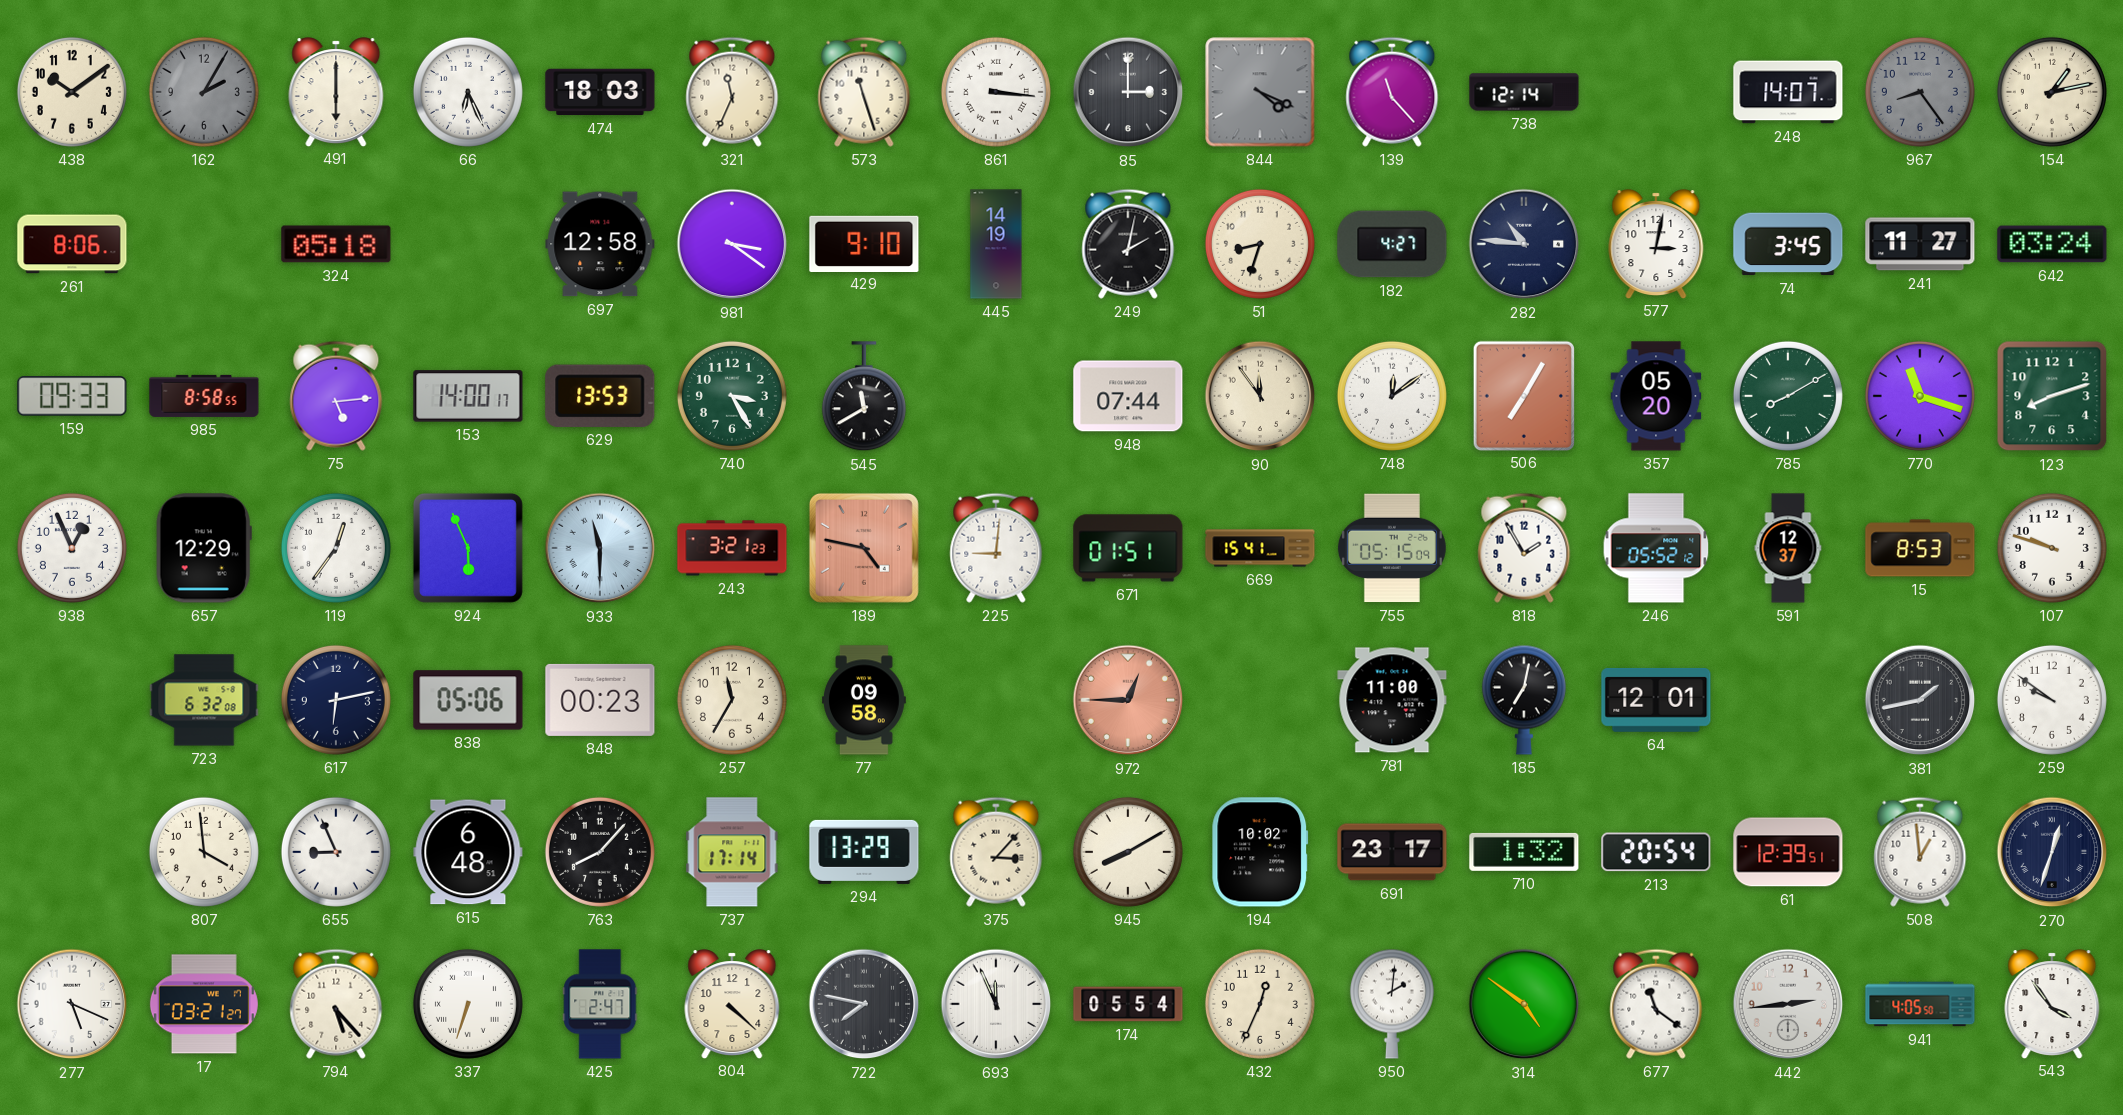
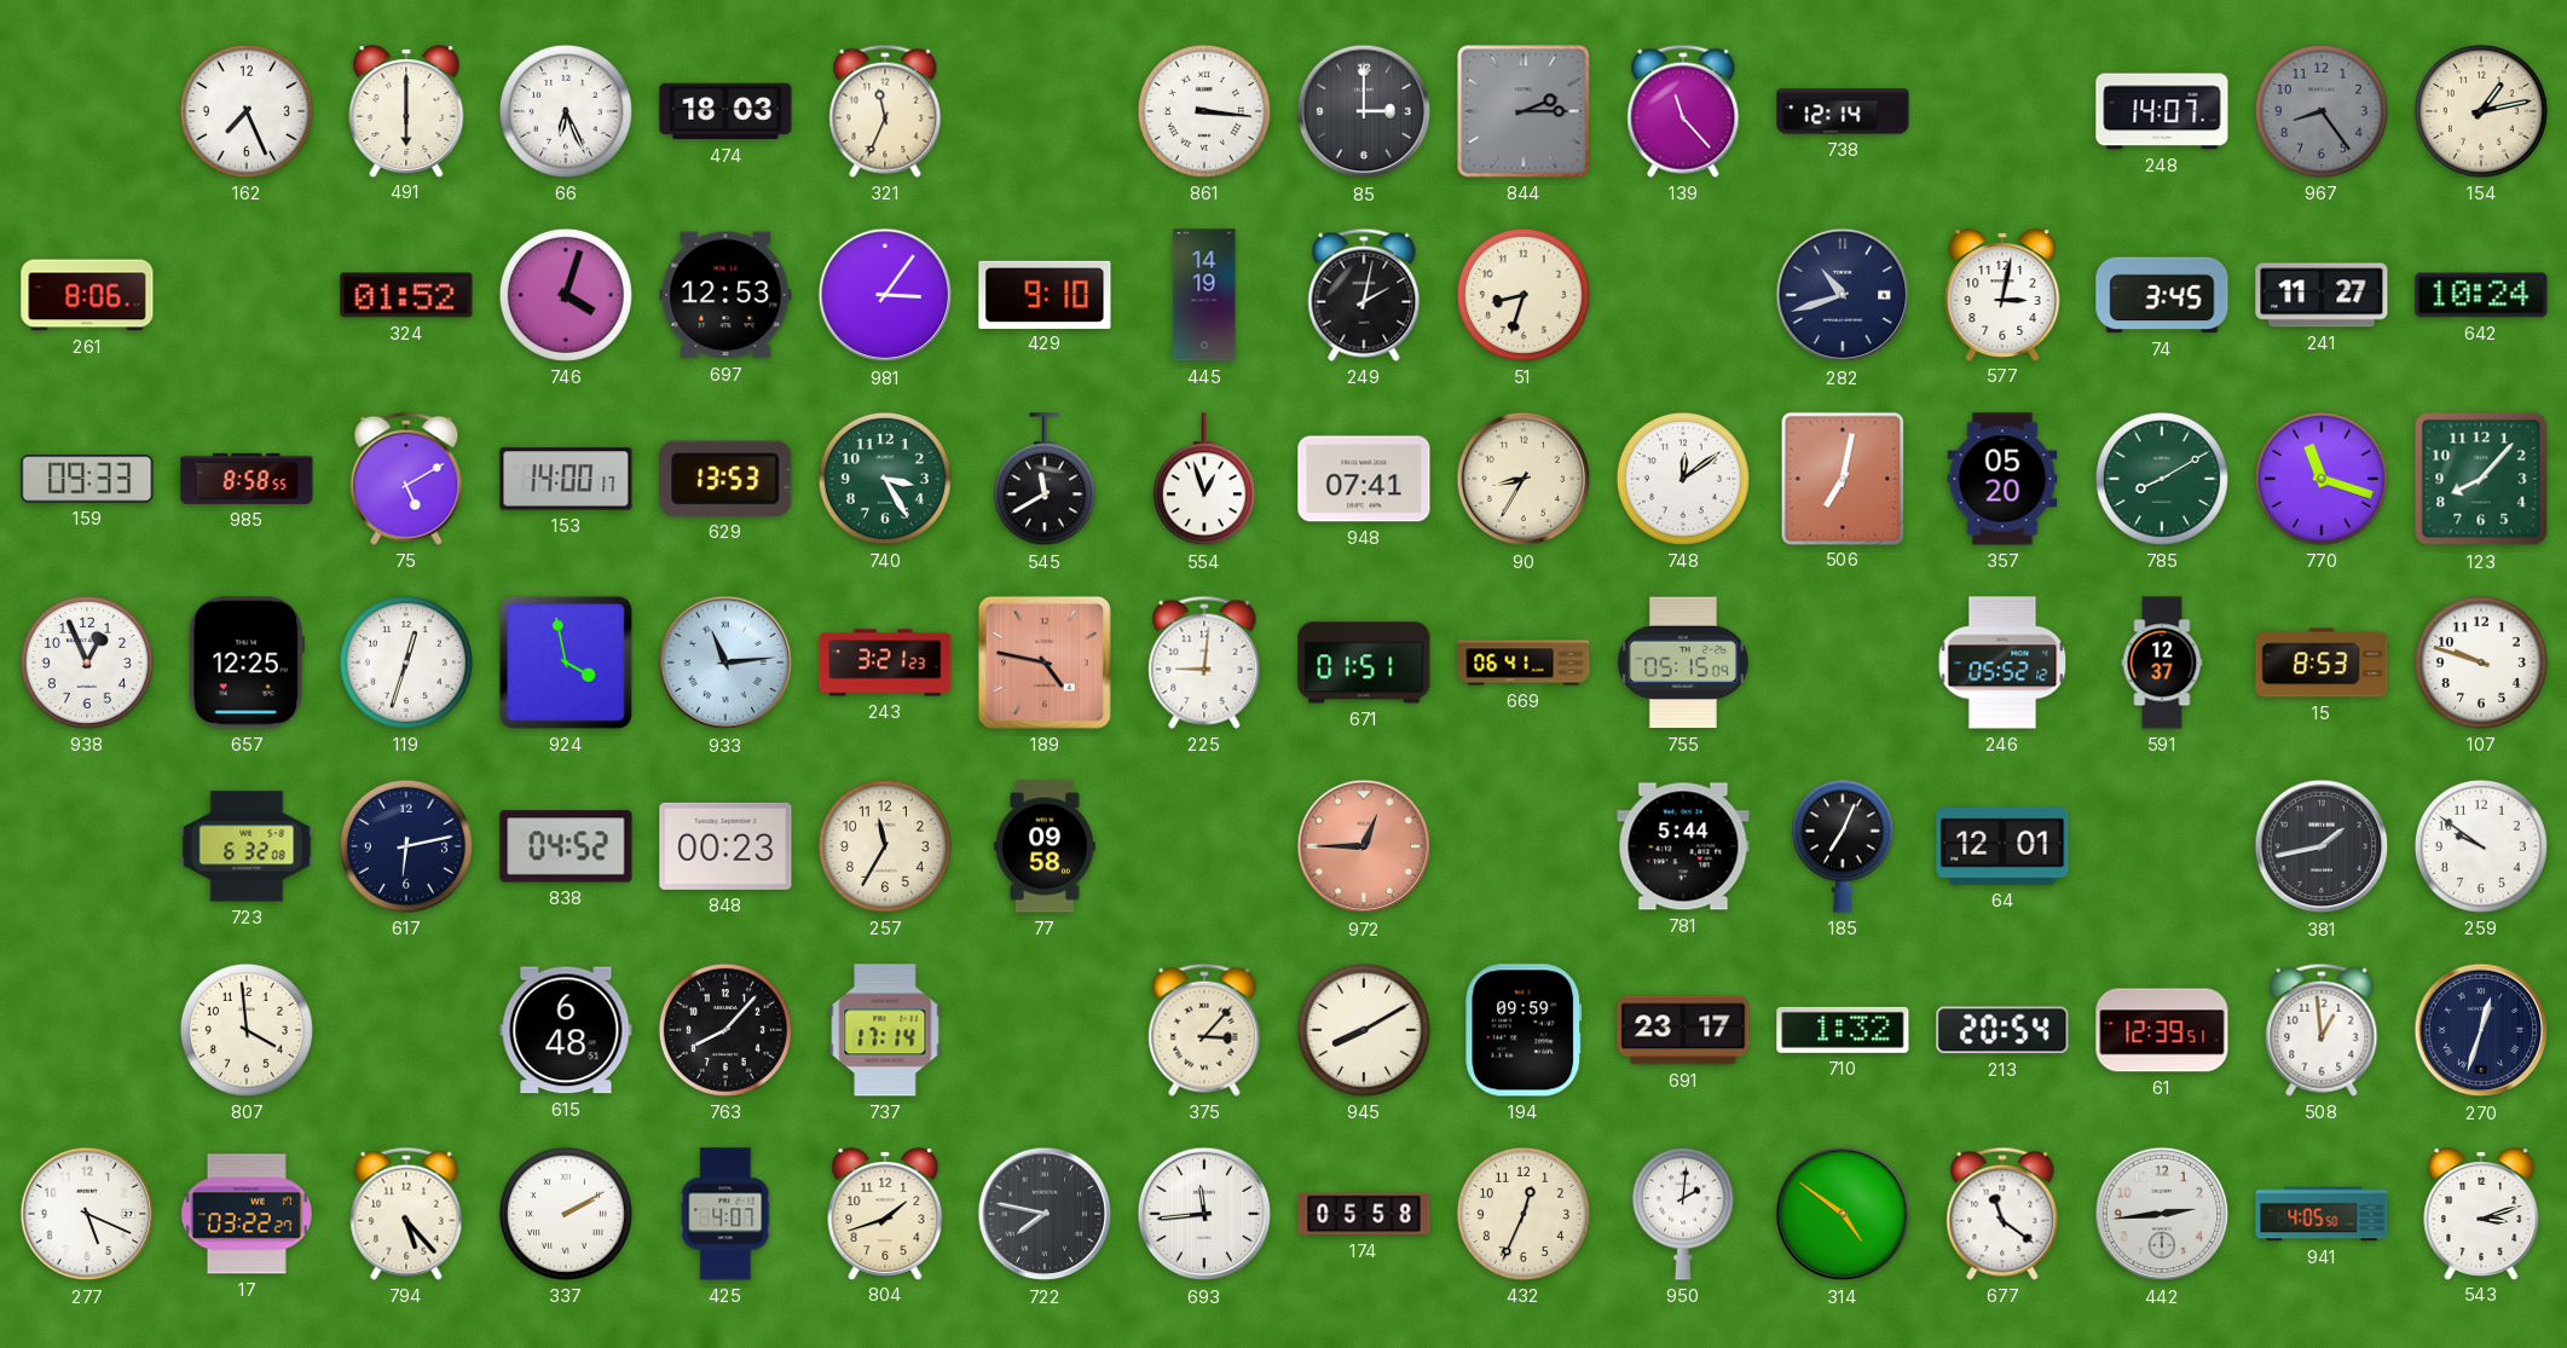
438: 10:09 -> none (72, 92)
162: 2:05 -> 7:26 (247, 111)
162 dial: grey -> white (247, 111)
573: 11:27 -> none (864, 92)
844: 4:19 -> 2:15 (1524, 111)
324: 05:18 -> 01:52 (406, 295)
746: none -> 4:03 (566, 295)
697: 12:58 -> 12:53 (725, 295)
981: 3:21 -> 3:06 (885, 295)
182: 4:27 -> none (1392, 244)
282: 10:46 -> 10:42 (1843, 295)
642: 03:24 -> 10:24 (2481, 295)
75: 5:14 -> 5:10 (406, 479)
554: none -> 12:57 (1204, 480)
948: 07:44 -> 07:41 (1364, 479)
90: 11:54 -> 8:35 (1524, 479)
506: 7:05 -> 7:02 (1842, 478)
123: 8:12 -> 8:07 (2481, 479)
657: 12:29 -> 12:25 (247, 663)
119: 12:36 -> 12:33 (406, 663)
924: 5:56 -> 3:58 (566, 663)
933: 11:30 -> 11:14 (725, 663)
669: 15:41 -> 06:41 (1524, 663)
818: 1:55 -> none (1524, 548)
838: 05:06 -> 04:52 (566, 846)
781: 11:00 -> 5:44 (1683, 846)
185: 7:02 -> 7:04 (1843, 846)
655: 8:56 -> none (336, 852)
294: 13:29 -> none (864, 852)
194: 10:02 -> 09:59 (1524, 1030)
17: 03:21 -> 03:22 (247, 1214)
337: 6:33 -> 2:10 (566, 1214)
425: 2:47 -> 4:07 (725, 1214)
804: 4:22 -> 1:42 (885, 1214)
693: 11:56 -> 11:44 (1204, 1214)
174: 05:54 -> 05:58 (1364, 1214)
543: 3:54 -> 3:12 (2481, 1214)
